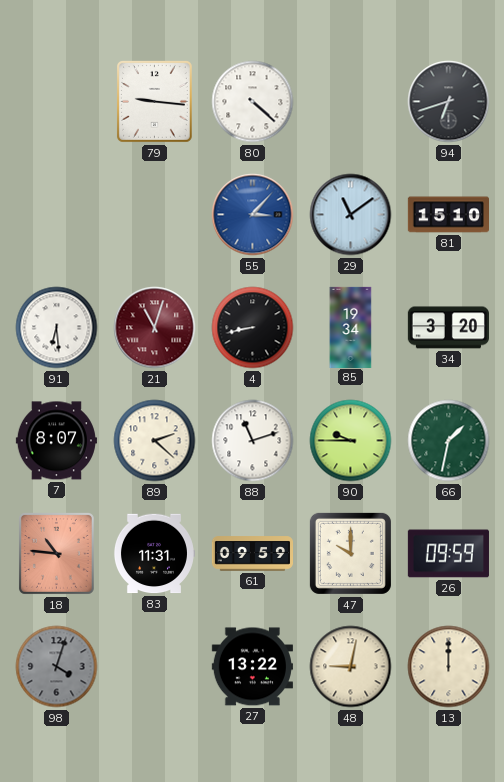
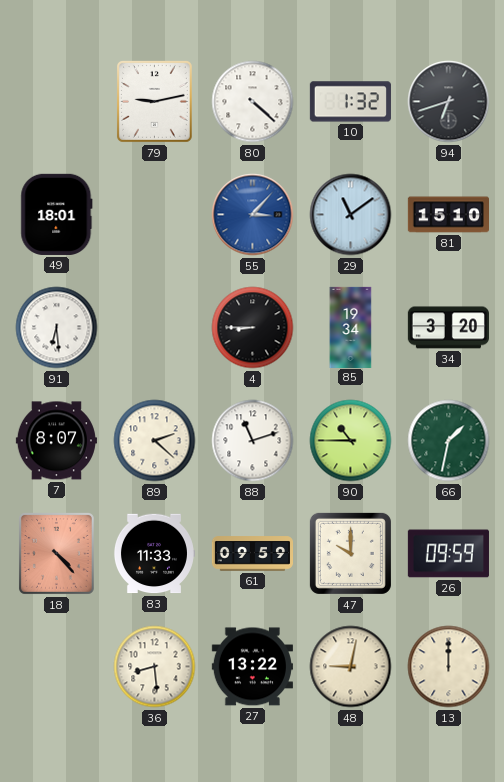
79: 9:16 -> 9:13 (154, 101)
10: none -> 1:32 (350, 102)
49: none -> 18:01 (57, 214)
21: 11:03 -> none (155, 328)
4: 8:43 -> 8:45 (253, 328)
90: 9:45 -> 10:45 (351, 441)
18: 10:46 -> 4:23 (56, 553)
83: 11:31 -> 11:33 (154, 554)
98: 4:03 -> none (57, 667)
36: none -> 8:29 (155, 667)
